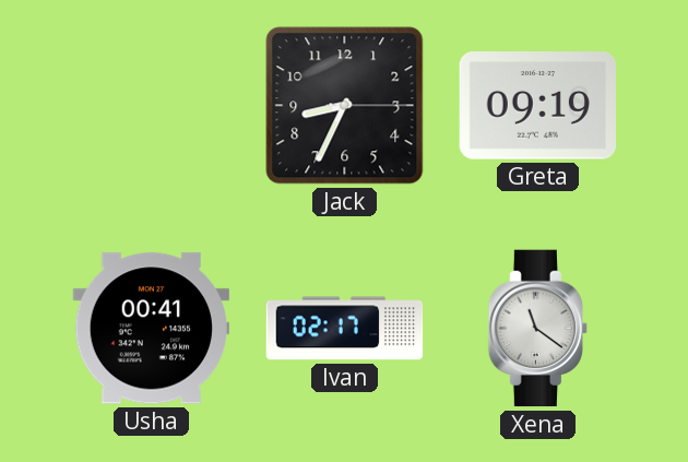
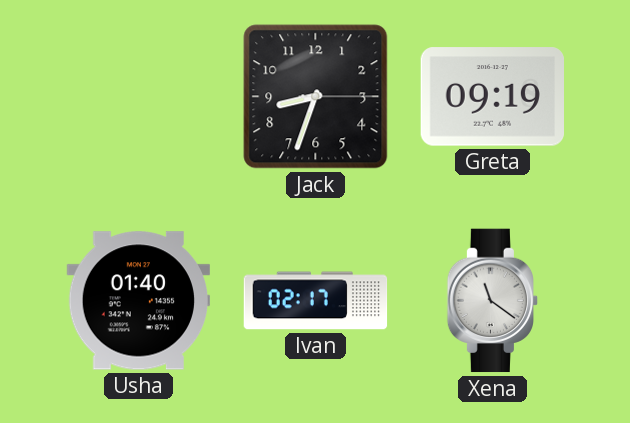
Jack: 8:34 -> 8:33 (316, 97)
Usha: 00:41 -> 01:40 (139, 301)
